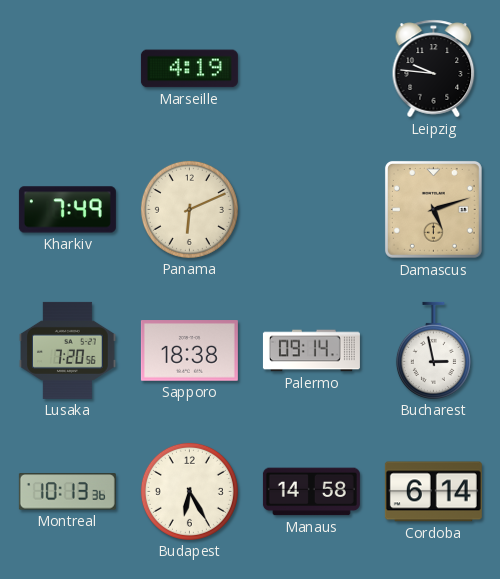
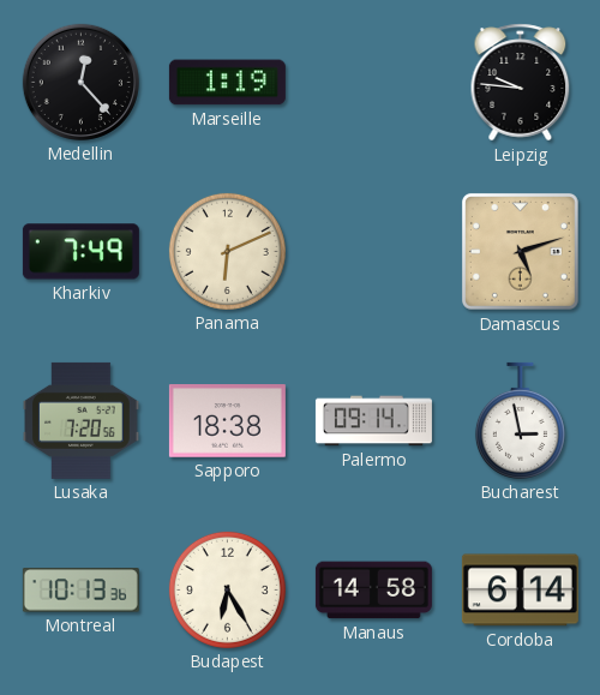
Medellin: none -> 12:23 (80, 82)
Marseille: 4:19 -> 1:19 (227, 83)
